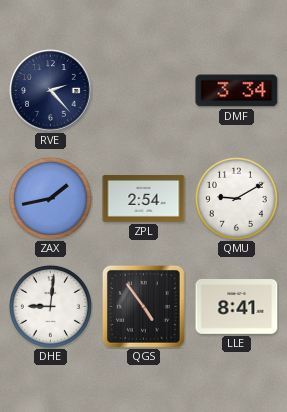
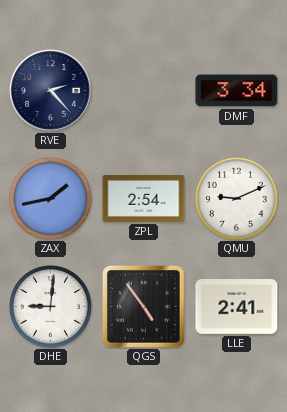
QMU: 9:10 -> 9:11 (236, 198)
LLE: 8:41 -> 2:41 (237, 307)
